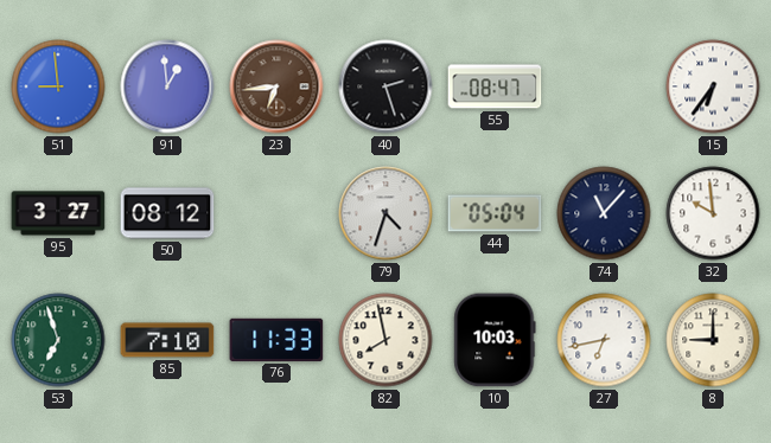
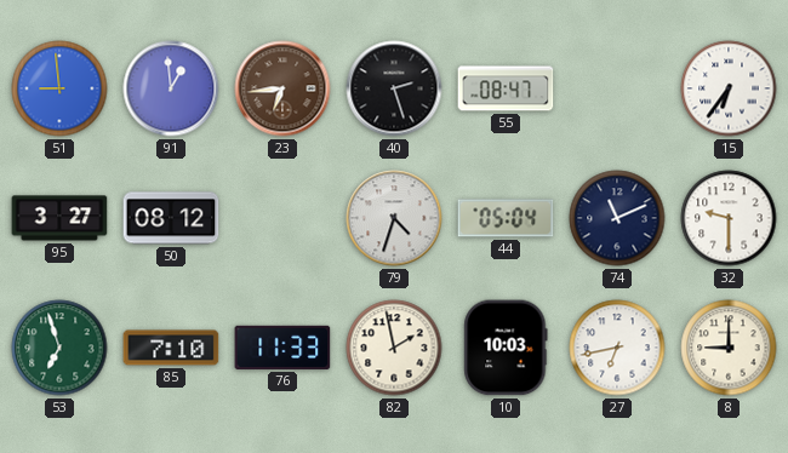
74: 11:07 -> 11:11 (617, 218)
32: 9:59 -> 9:30 (729, 218)
82: 7:58 -> 1:58 (394, 348)
